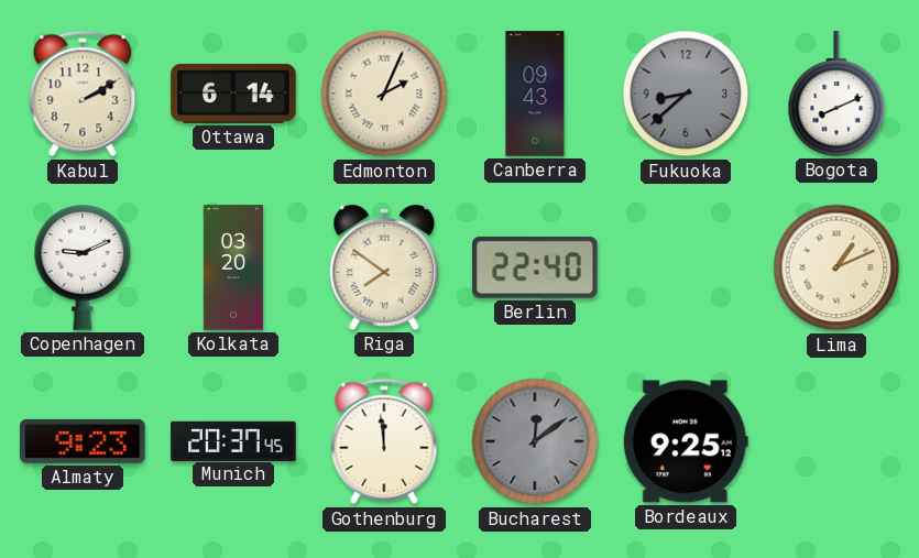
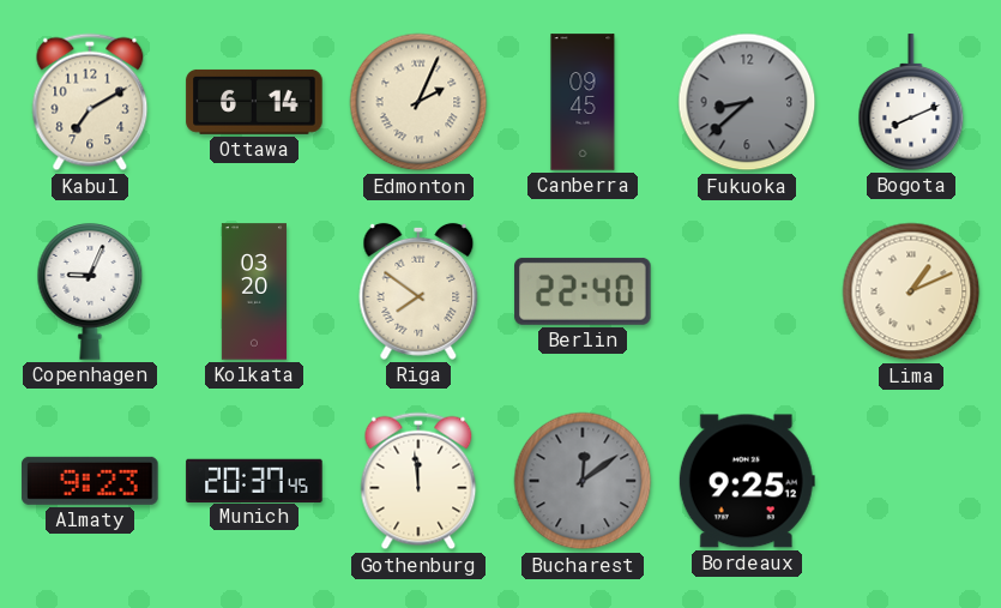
Kabul: 2:10 -> 7:10 (90, 102)
Canberra: 09:43 -> 09:45 (583, 102)
Copenhagen: 9:11 -> 9:04 (90, 293)
